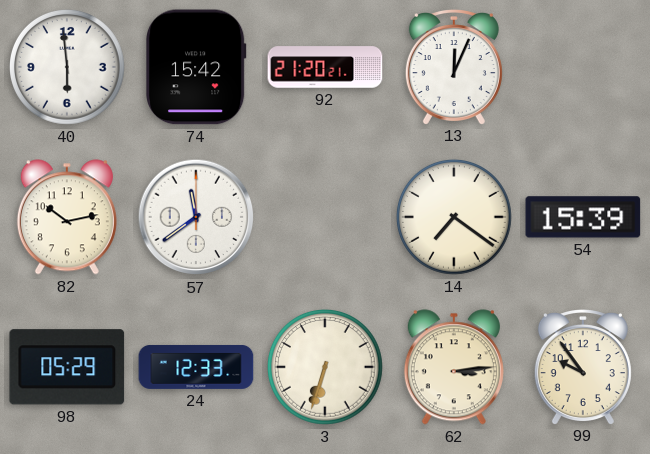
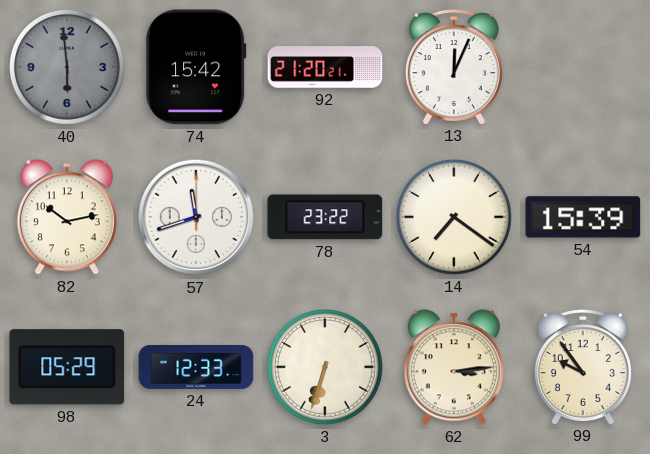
40 dial: white -> grey (68, 68)
57: 11:39 -> 11:42 (196, 217)
78: none -> 23:22 (325, 217)
